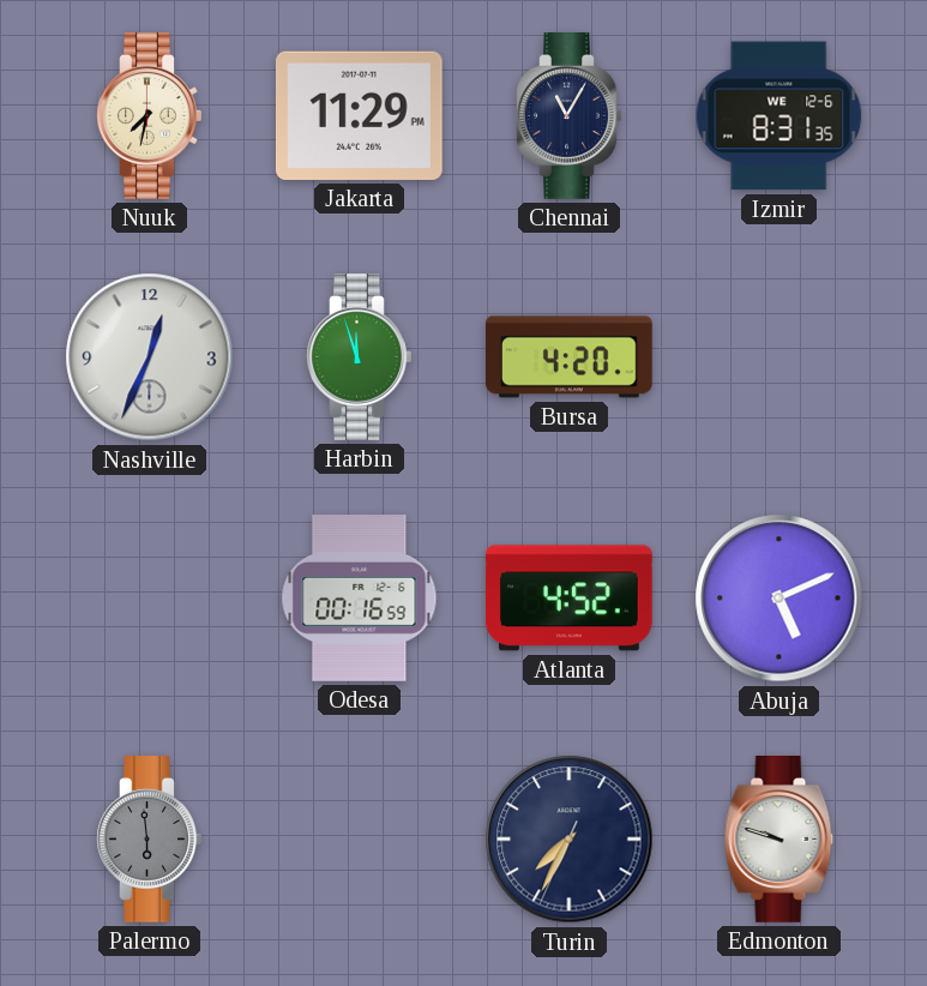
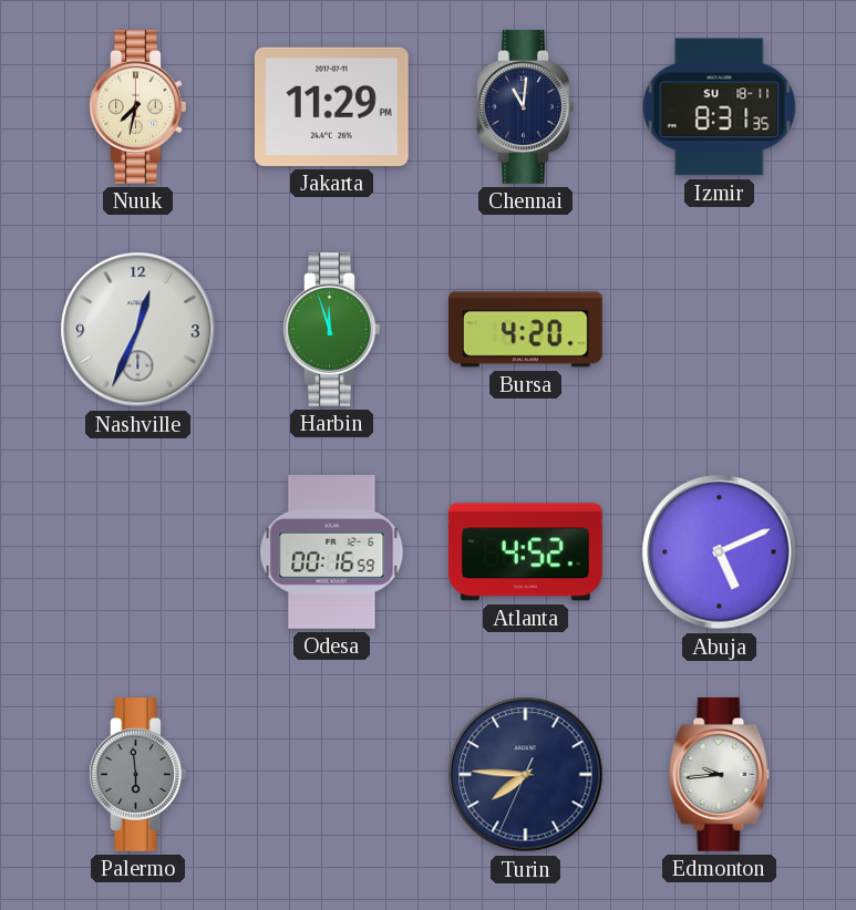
Chennai: 11:05 -> 11:01 (526, 107)
Izmir date: WE 12-6 -> SU 18-11 (720, 107)
Turin: 7:34 -> 7:45 (526, 775)
Edmonton: 9:48 -> 9:44 (720, 775)
